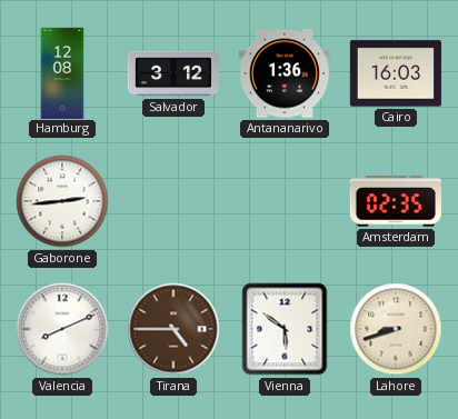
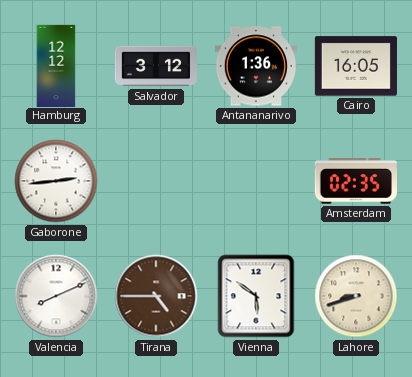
Hamburg: 12:08 -> 12:12 (56, 65)
Cairo: 16:03 -> 16:05 (355, 66)
